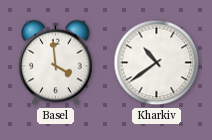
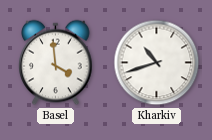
Kharkiv: 10:39 -> 10:42 (157, 63)
